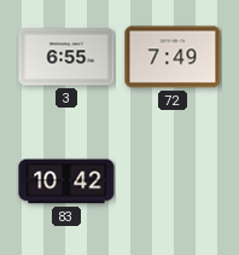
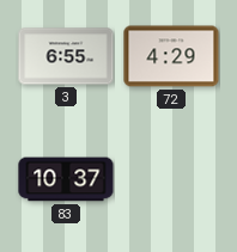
72: 7:49 -> 4:29 (171, 56)
83: 10:42 -> 10:37 (66, 179)
